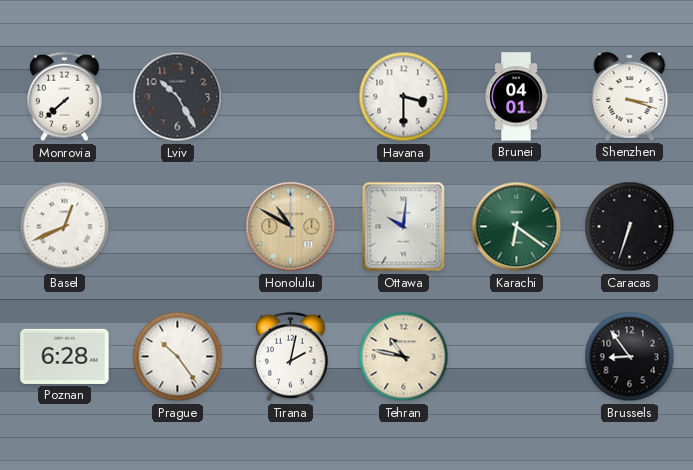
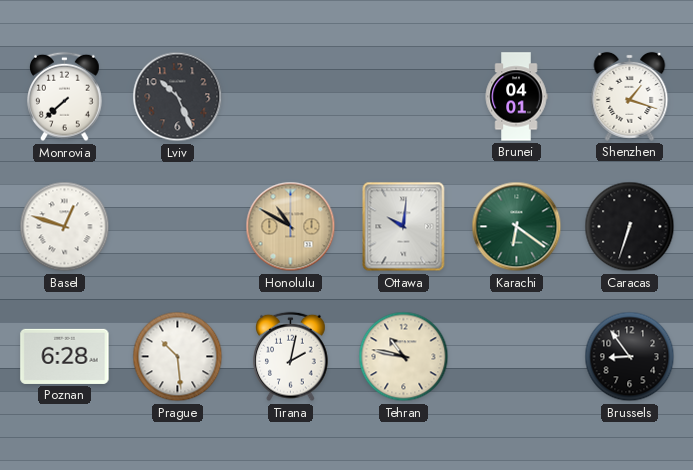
Lviv: 10:25 -> 10:26 (178, 97)
Havana: 3:30 -> none (404, 97)
Shenzhen: 3:18 -> 1:18 (630, 96)
Basel: 12:41 -> 12:48 (65, 227)
Prague: 10:24 -> 10:29 (178, 357)
